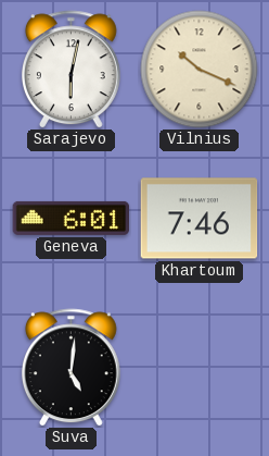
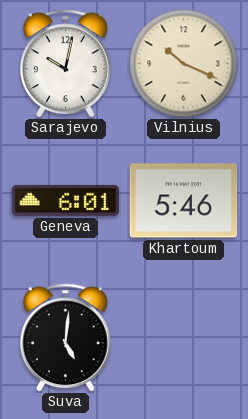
Sarajevo: 6:02 -> 10:02 (65, 64)
Khartoum: 7:46 -> 5:46 (184, 201)
